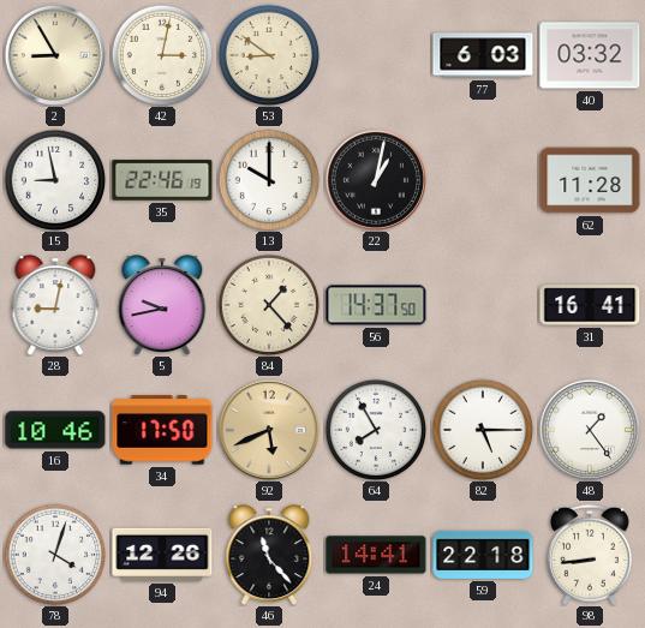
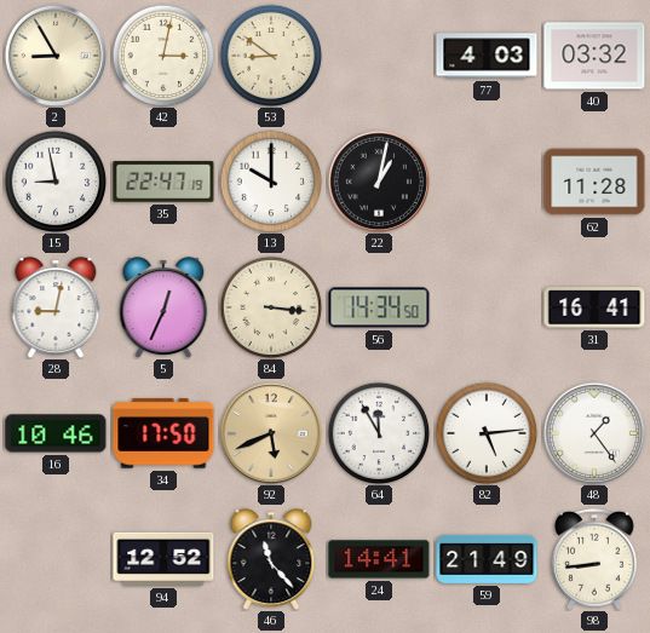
77: 6:03 -> 4:03 (487, 56)
35: 22:46 -> 22:47 (163, 182)
5: 9:43 -> 12:34 (163, 307)
84: 1:23 -> 3:16 (271, 307)
56: 14:37 -> 14:34 (379, 307)
64: 7:55 -> 11:55 (379, 433)
82: 5:15 -> 5:14 (487, 433)
78: 4:03 -> none (55, 555)
94: 12:26 -> 12:52 (163, 559)
59: 22:18 -> 21:49 (487, 559)
